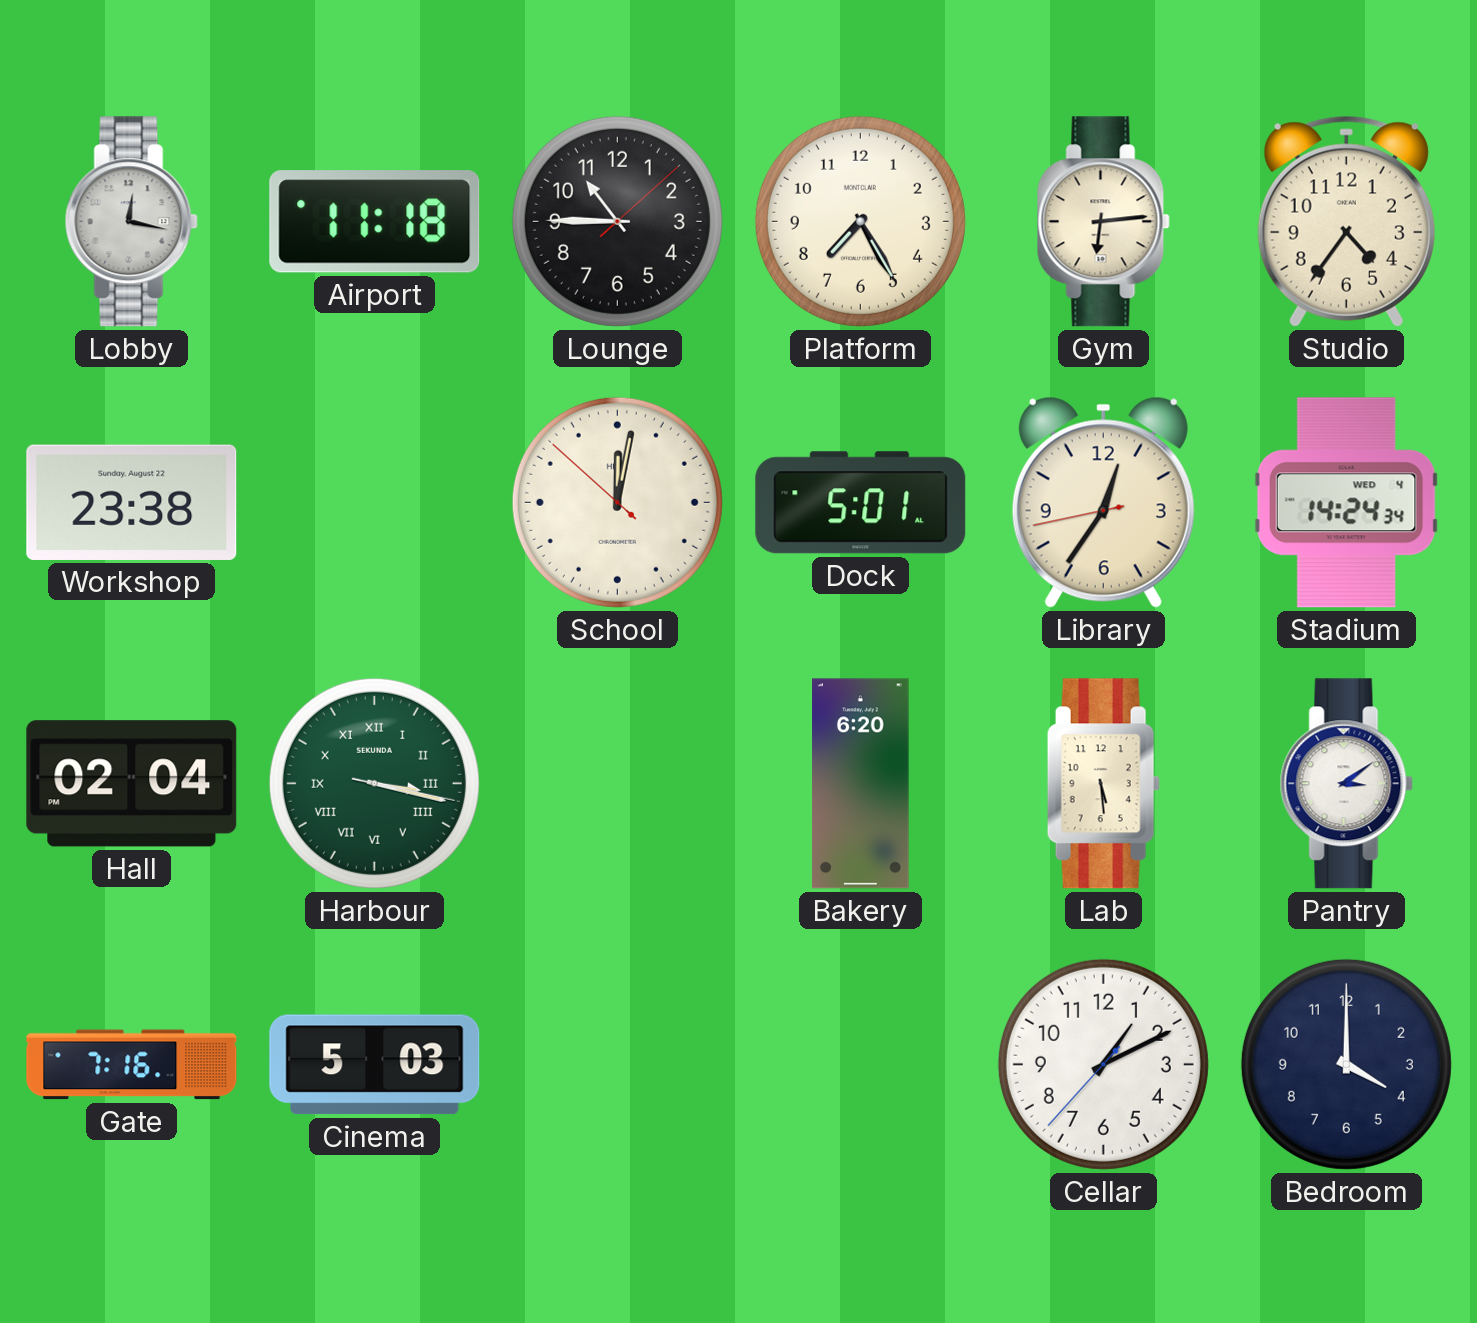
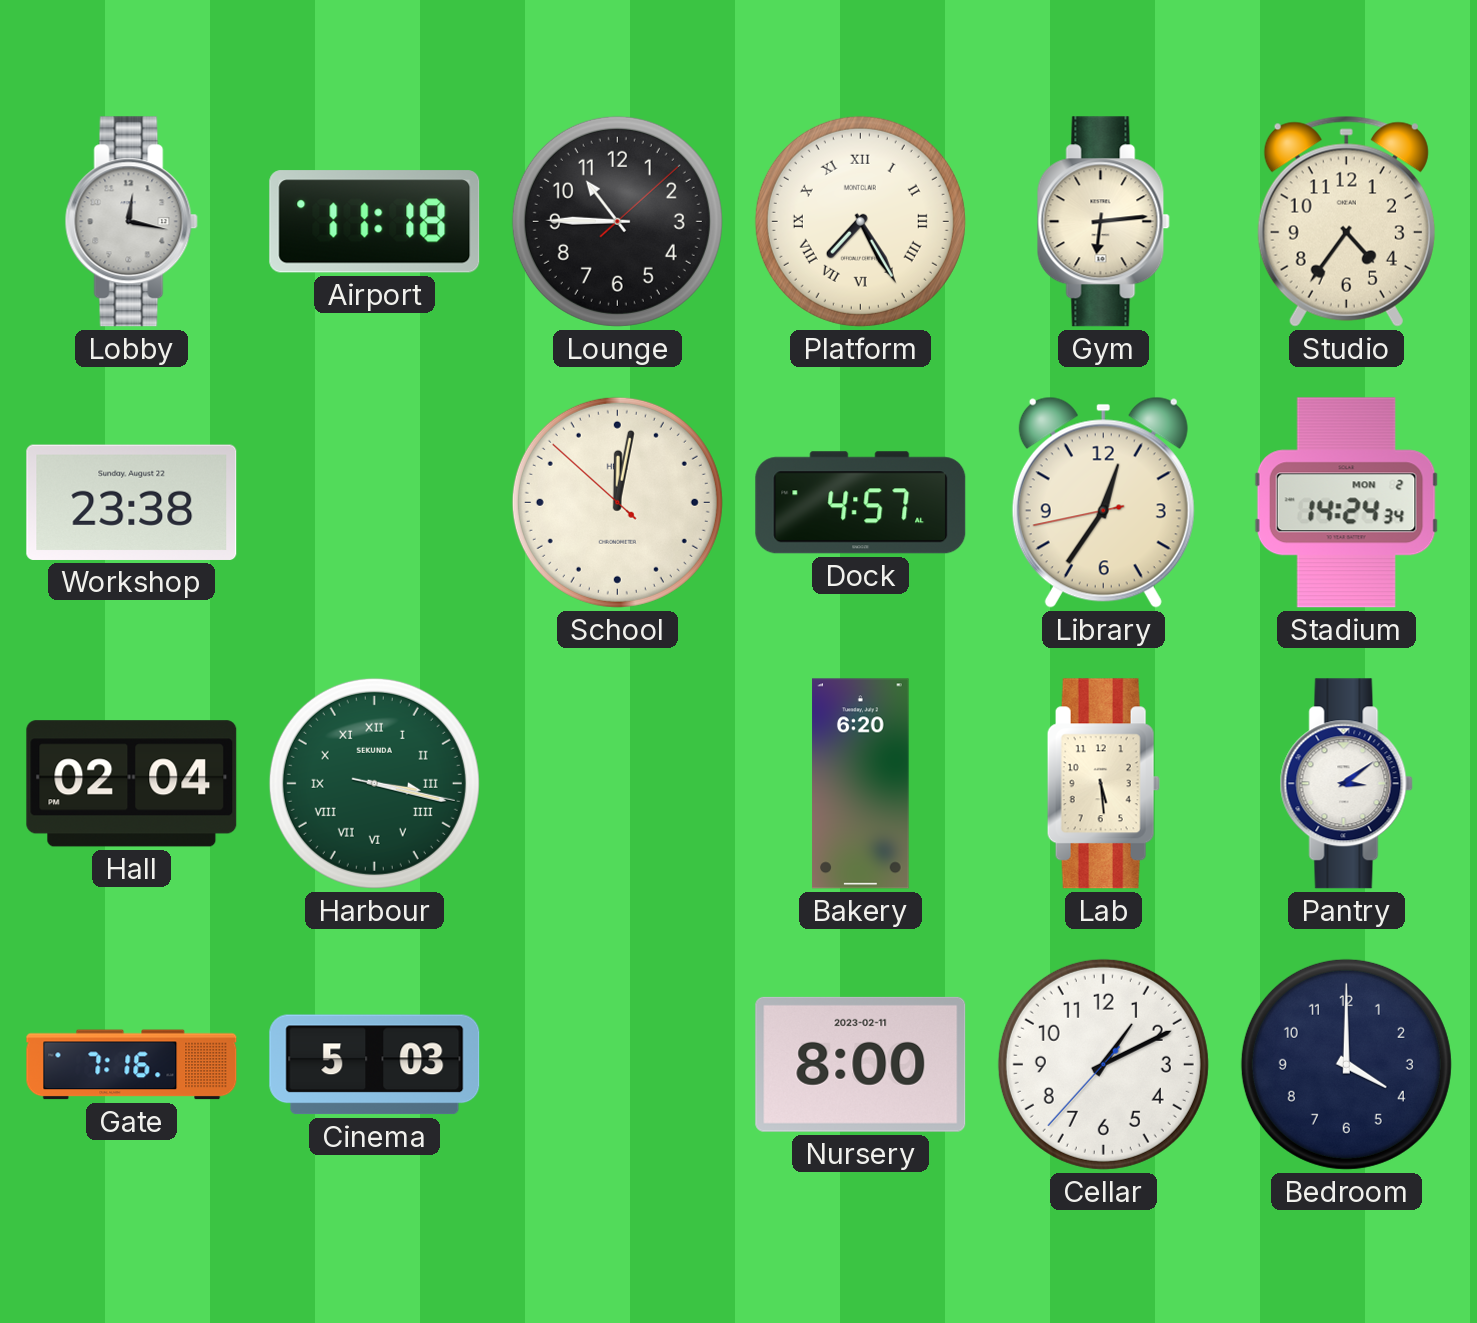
Platform numerals: Arabic -> Roman (860, 221)
Dock: 5:01 -> 4:57 (861, 503)
Stadium date: WED 4 -> MON 2 (1346, 503)
Nursery: none -> 8:00 (861, 1064)
